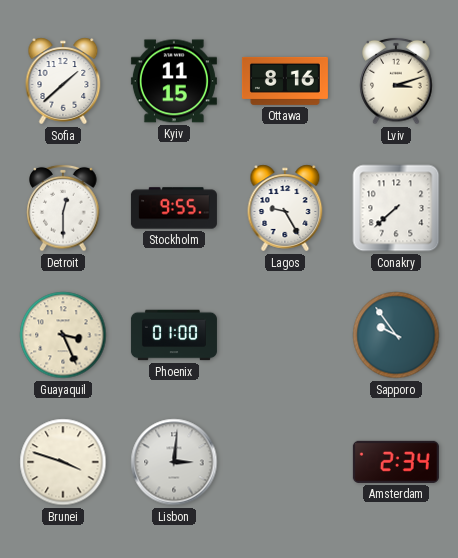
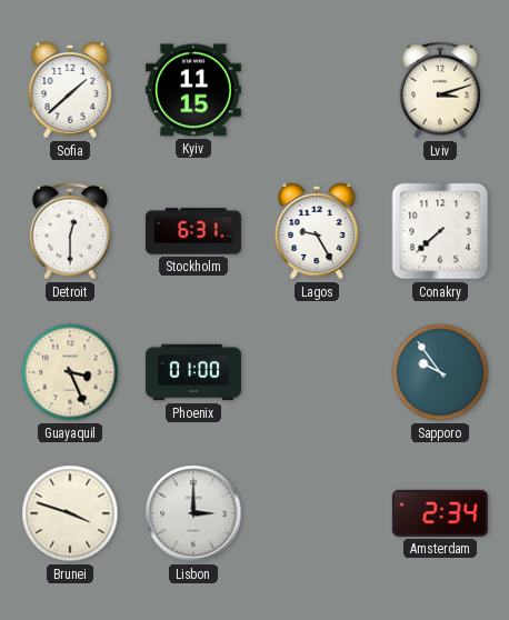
Ottawa: 8:16 -> none (285, 81)
Stockholm: 9:55 -> 6:31 (193, 231)
Lisbon: 3:01 -> 3:00 (193, 513)
